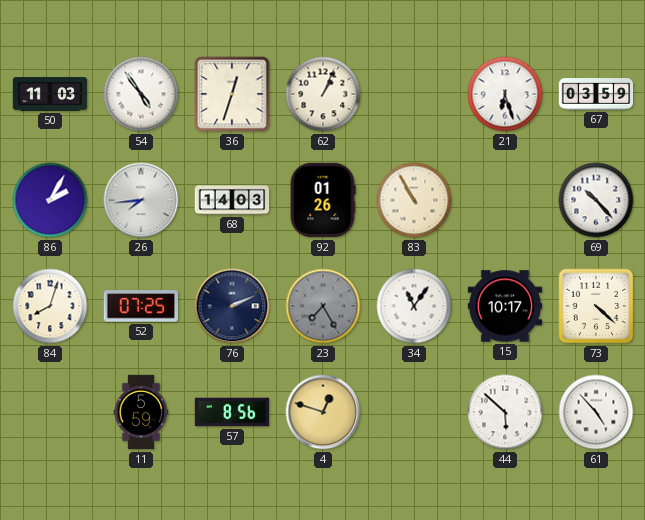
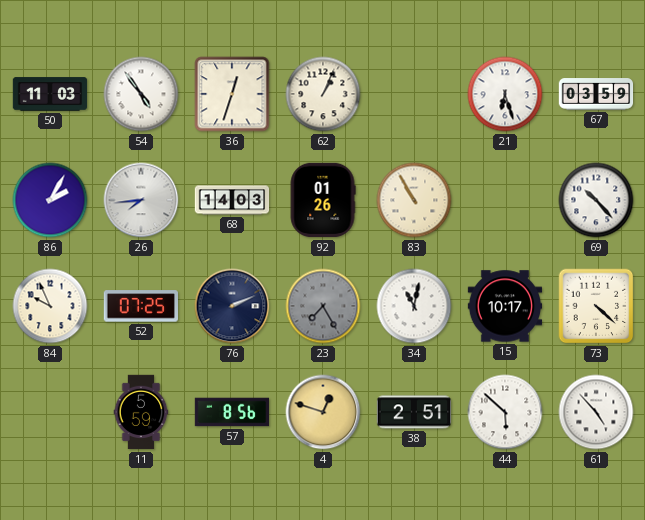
84: 8:03 -> 9:56 (50, 306)
34: 11:06 -> 11:02 (414, 306)
38: none -> 2:51 (414, 412)
